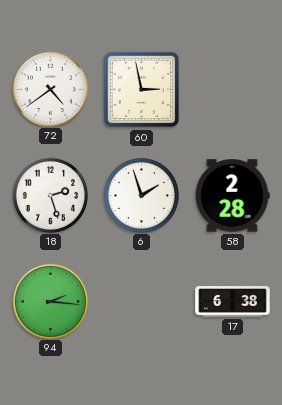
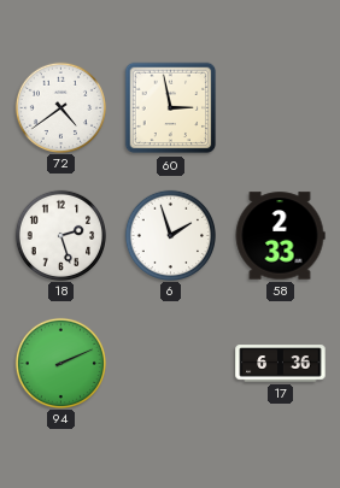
58: 2:28 -> 2:33 (280, 236)
94: 2:16 -> 2:11 (60, 363)
17: 6:38 -> 6:36 (281, 364)
